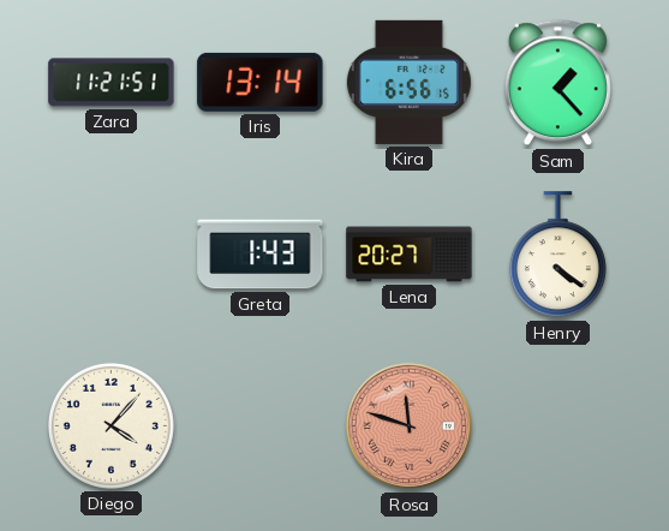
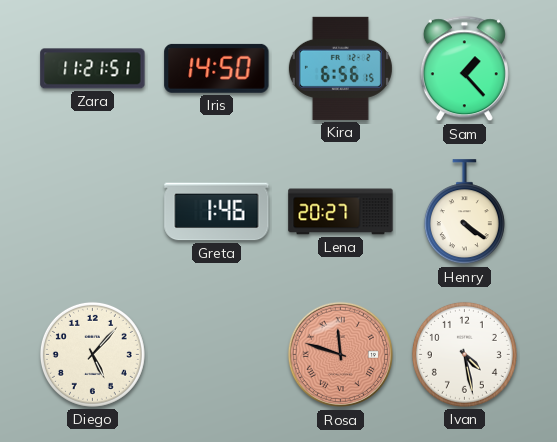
Iris: 13:14 -> 14:50 (217, 68)
Greta: 1:43 -> 1:46 (217, 212)
Diego: 4:07 -> 5:07 (92, 354)
Ivan: none -> 4:28 (464, 354)
